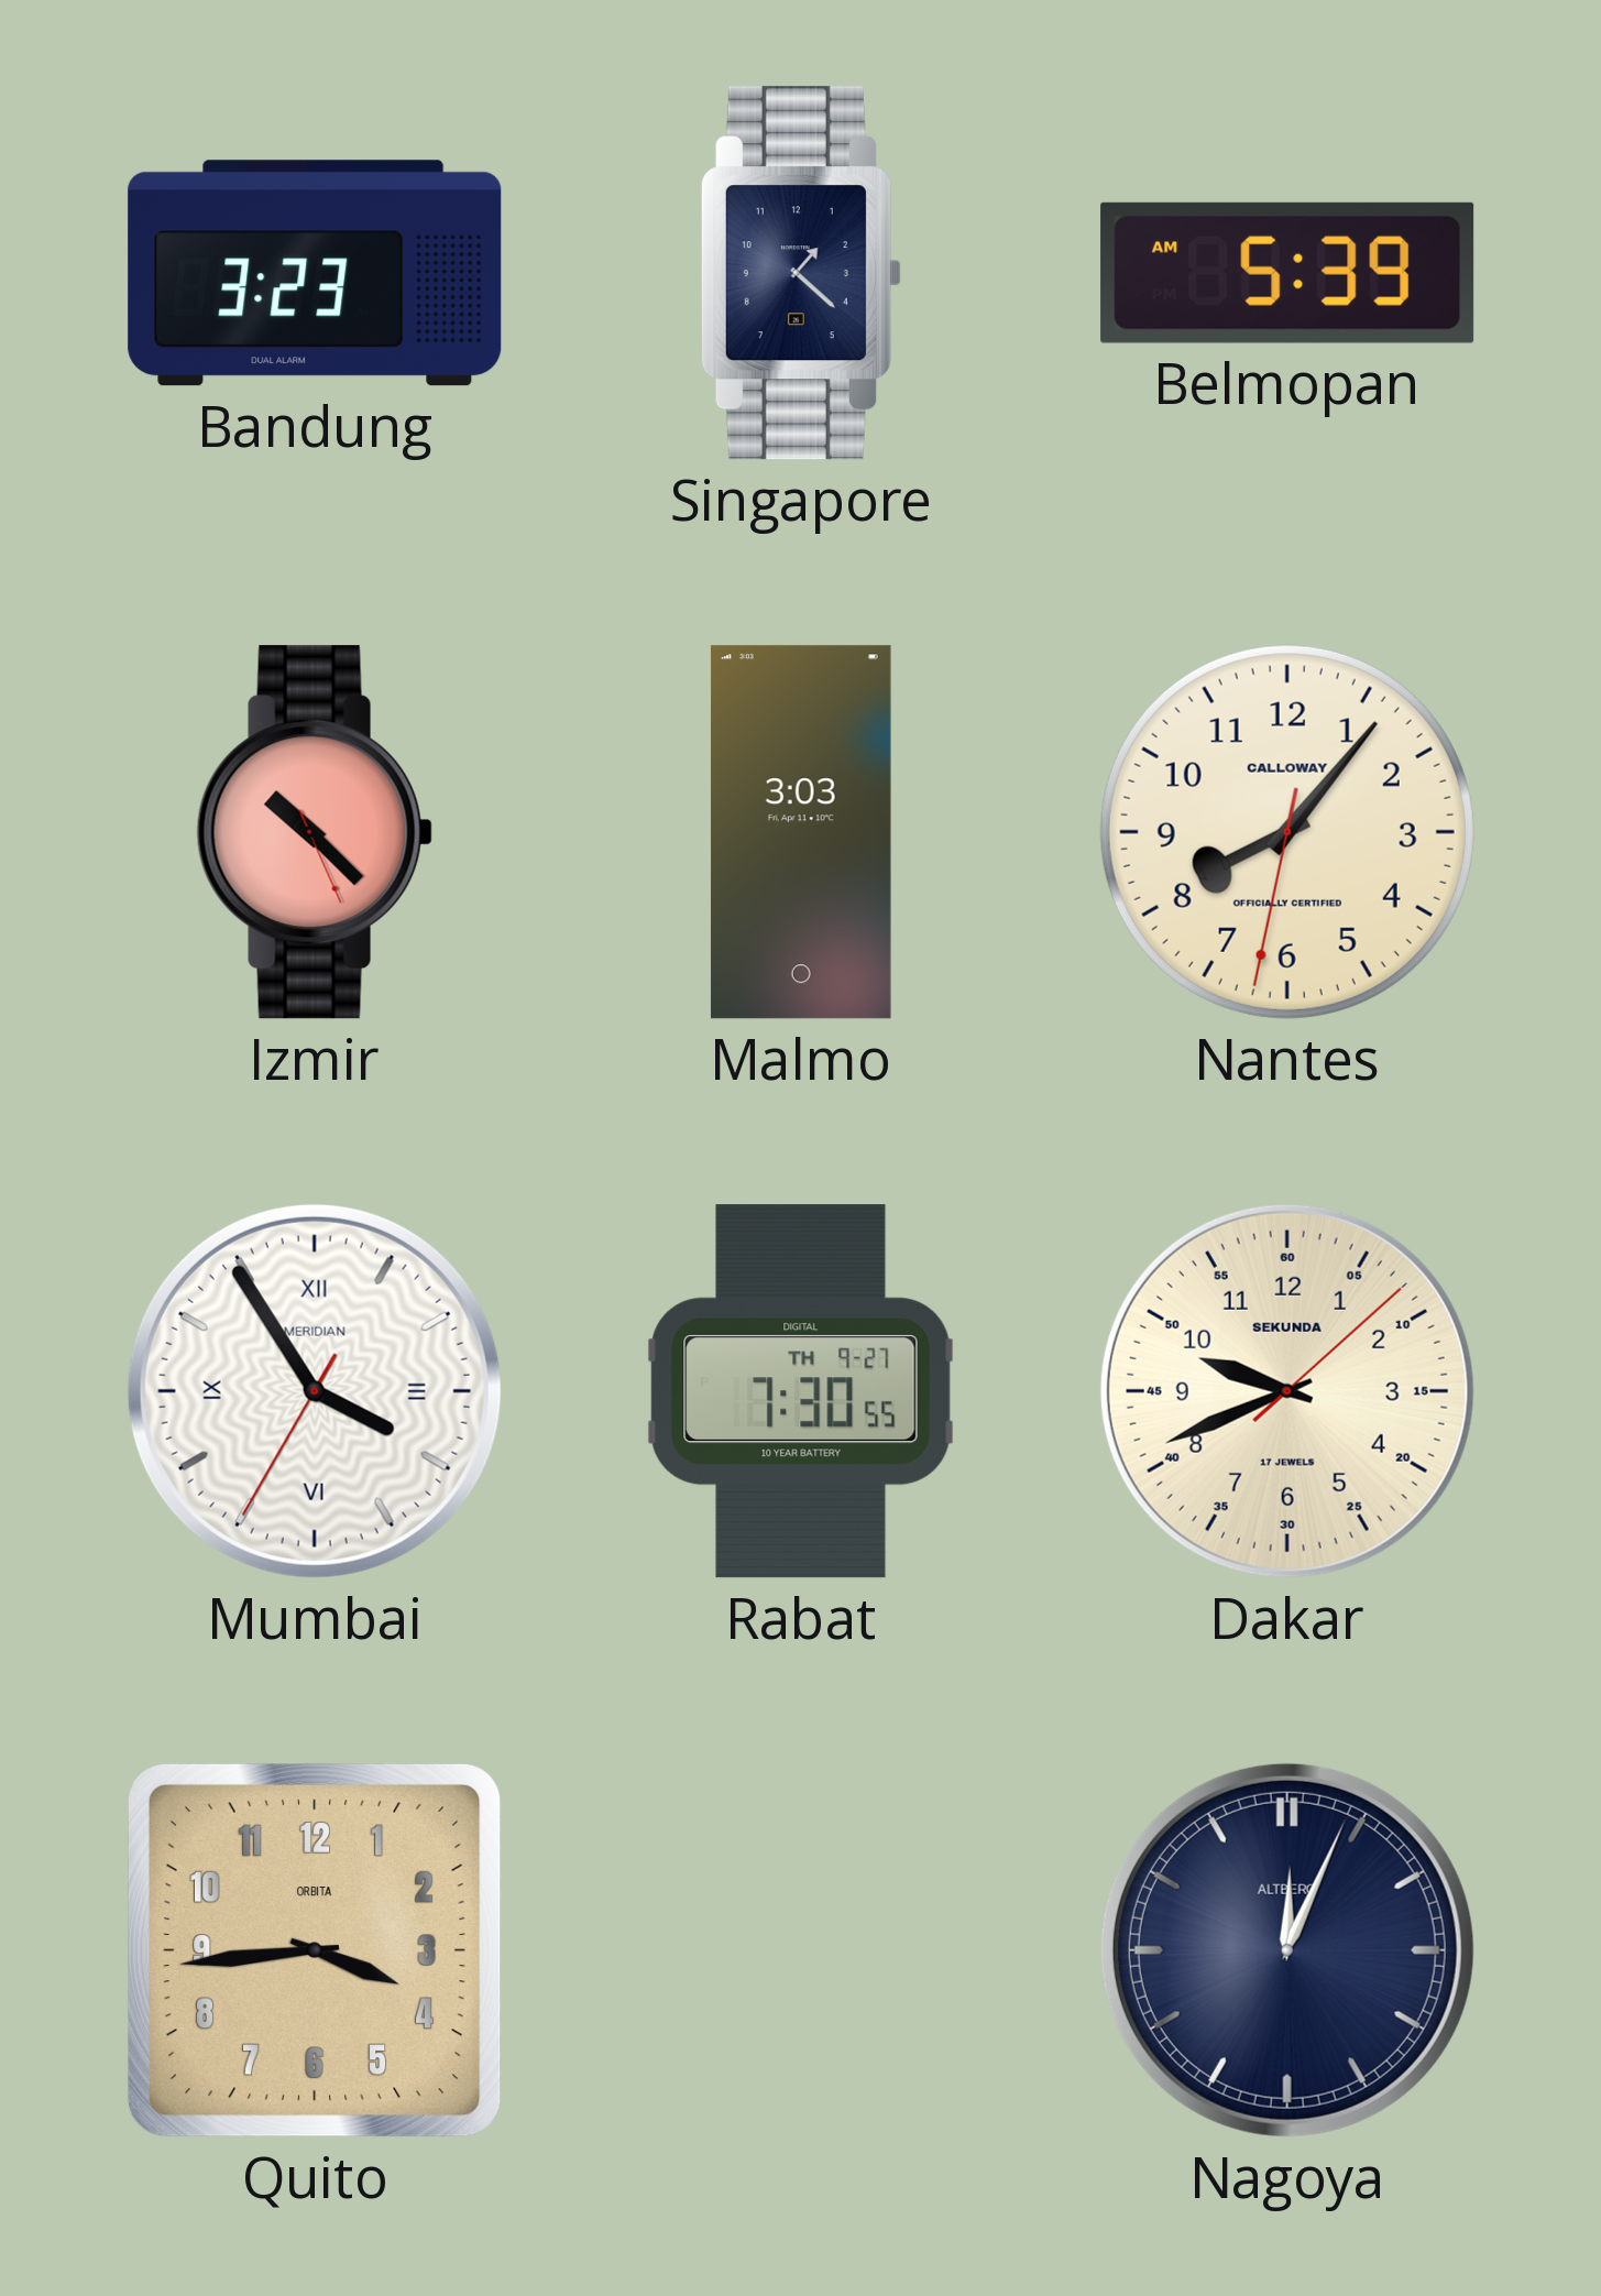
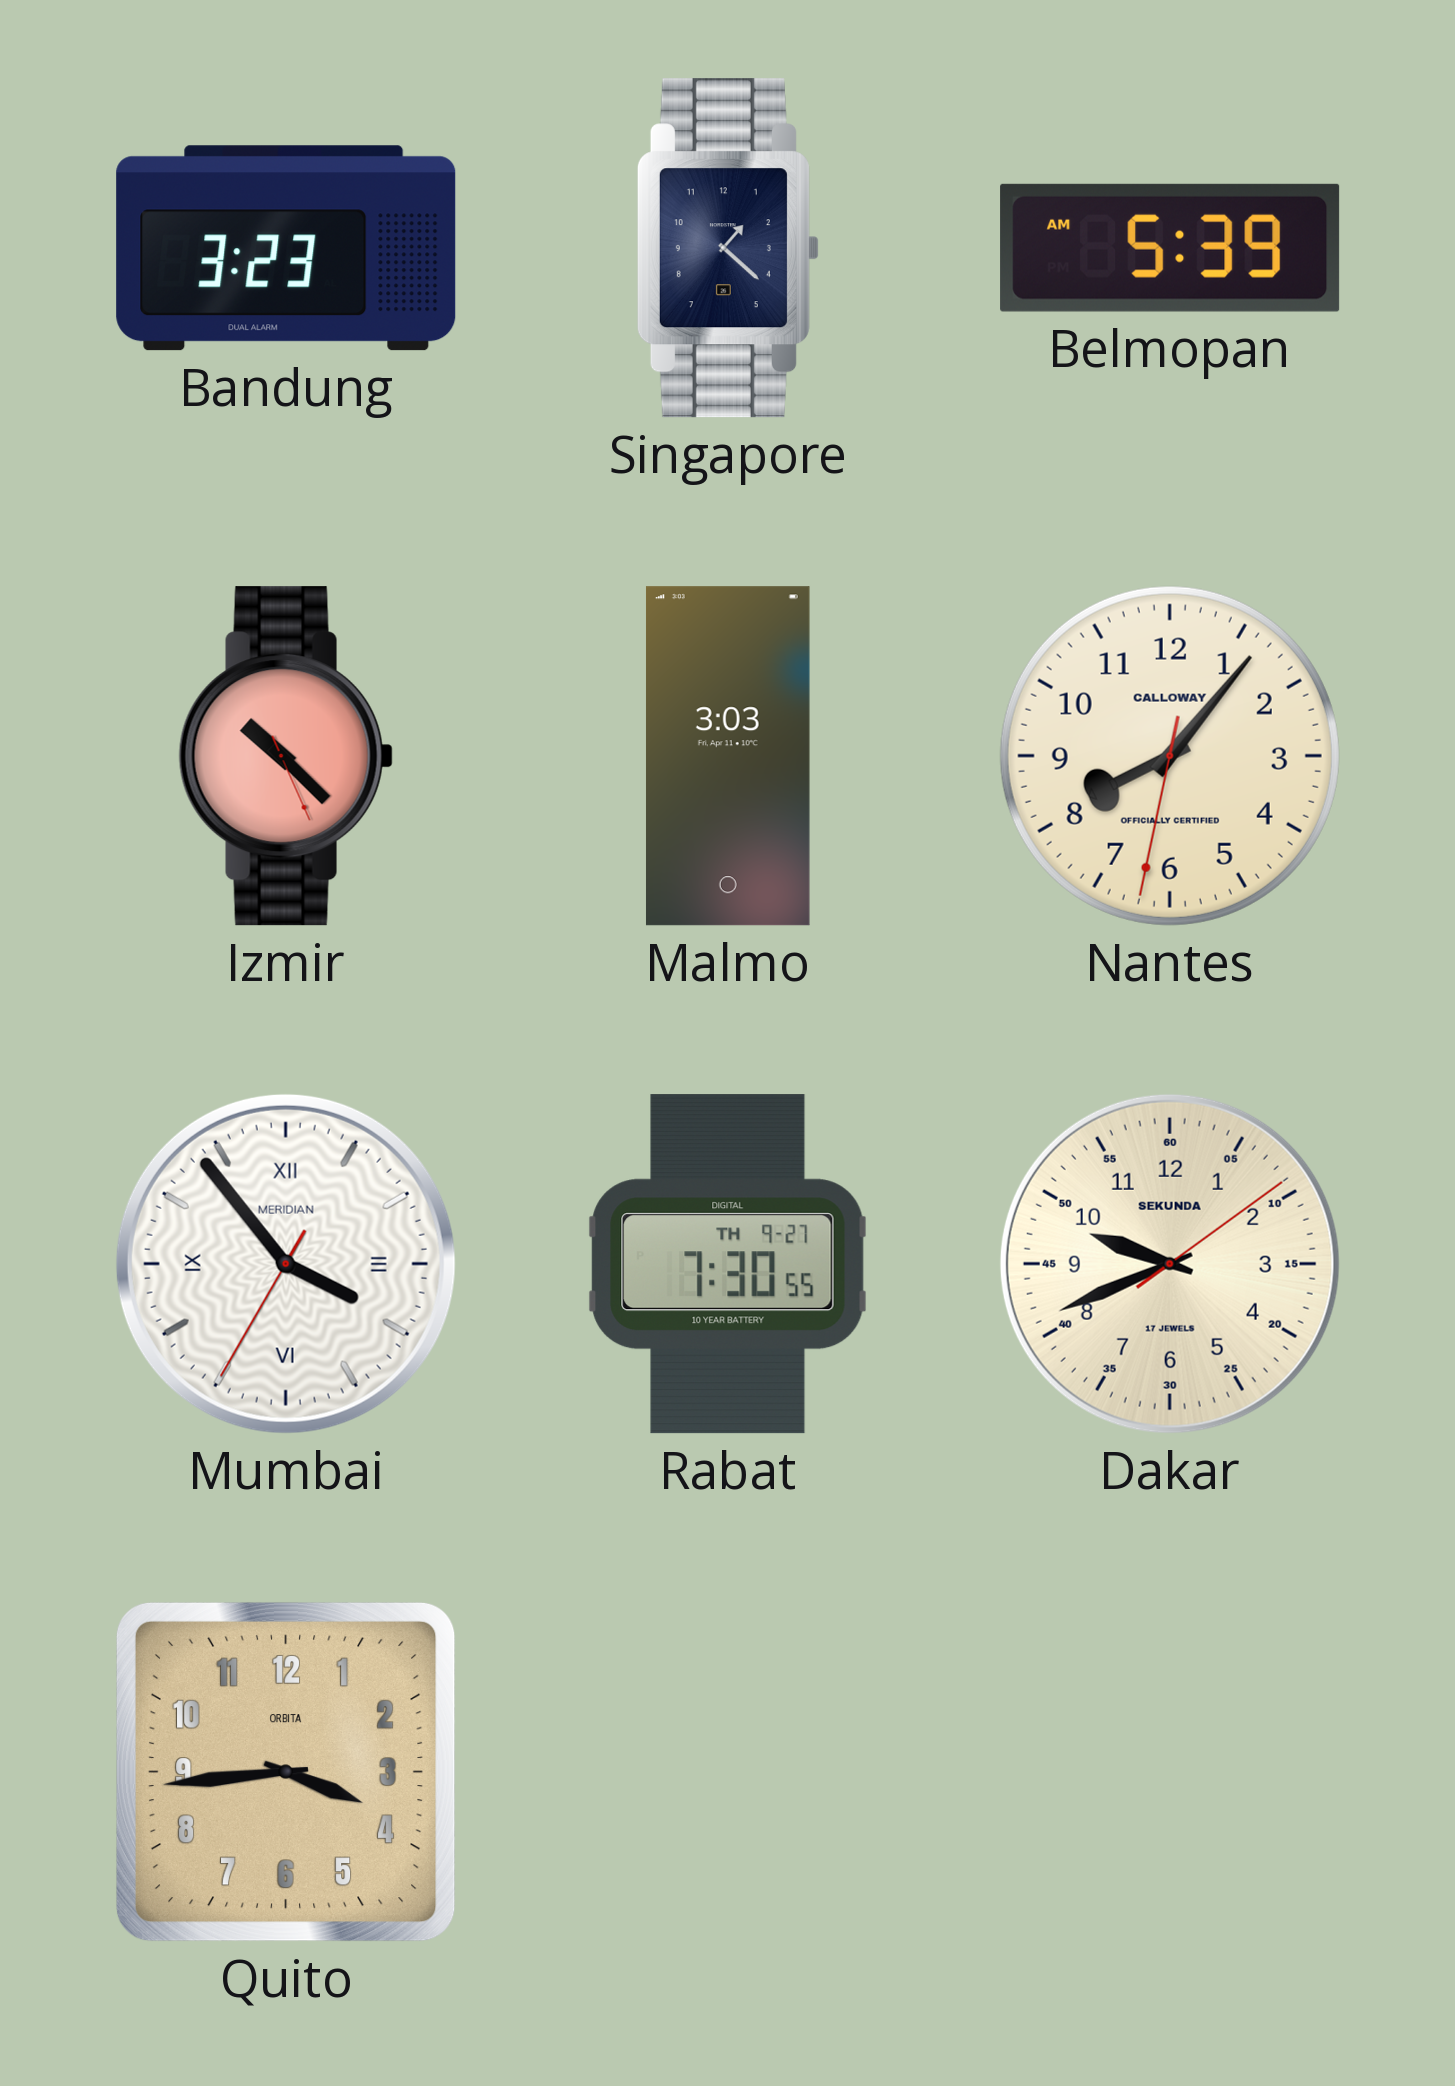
Mumbai: 3:54 -> 3:53 (286, 1264)
Dakar: 9:41:08 -> 9:41:09 (1170, 1264)
Nagoya: 12:04 -> none (1287, 1950)
